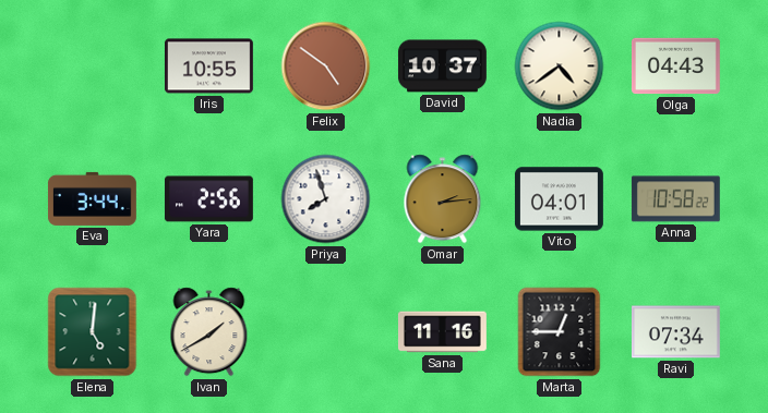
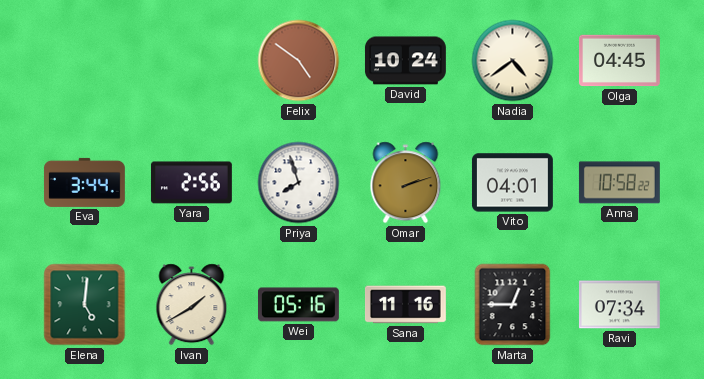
Iris: 10:55 -> none (208, 66)
David: 10:37 -> 10:24 (405, 61)
Olga: 04:43 -> 04:45 (620, 61)
Omar: 2:14 -> 2:12 (406, 183)
Wei: none -> 05:16 (298, 305)
